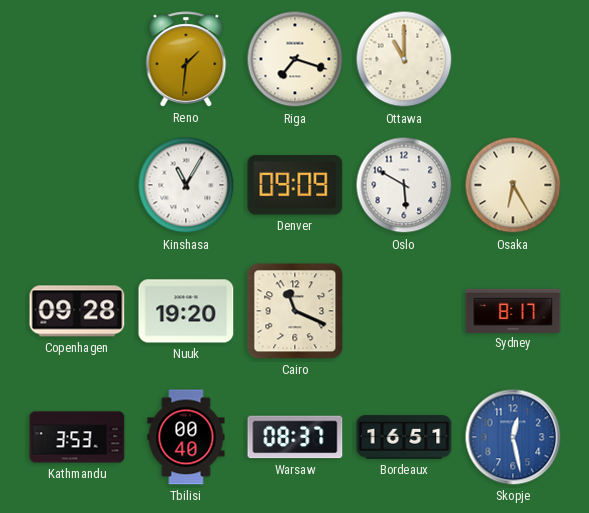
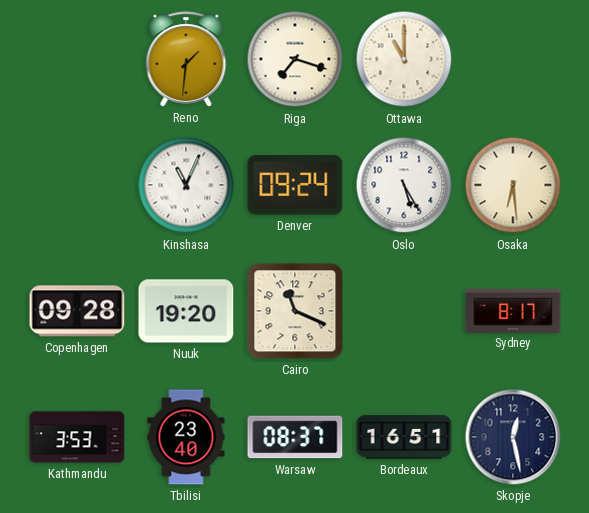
Kinshasa: 11:05 -> 11:04 (186, 185)
Denver: 09:09 -> 09:24 (295, 185)
Oslo: 5:50 -> 5:25 (404, 185)
Osaka: 6:25 -> 6:29 (513, 185)
Tbilisi: 00:40 -> 23:40 (186, 437)
Skopje dial: blue -> navy (513, 437)
